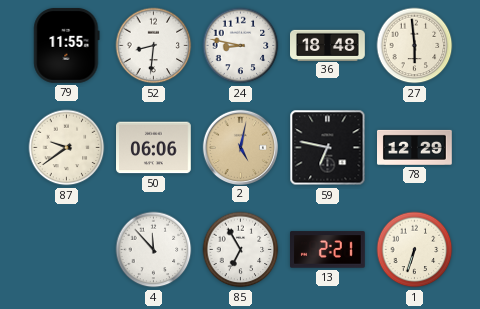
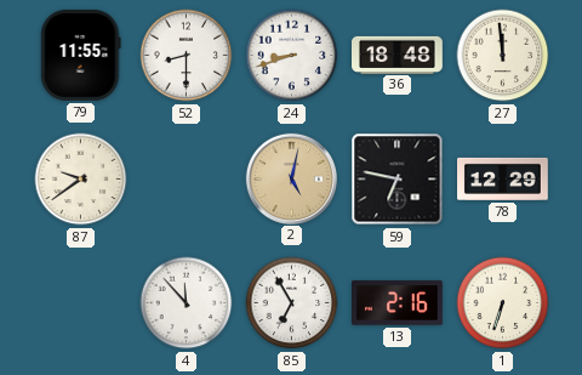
52: 8:31 -> 8:30 (187, 56)
24: 8:47 -> 8:42 (292, 56)
27: 5:59 -> 11:59 (503, 56)
50: 06:06 -> none (154, 148)
13: 2:21 -> 2:16 (398, 303)
